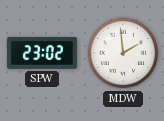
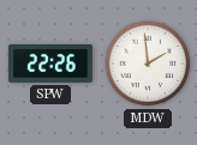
SPW: 23:02 -> 22:26 (50, 65)
